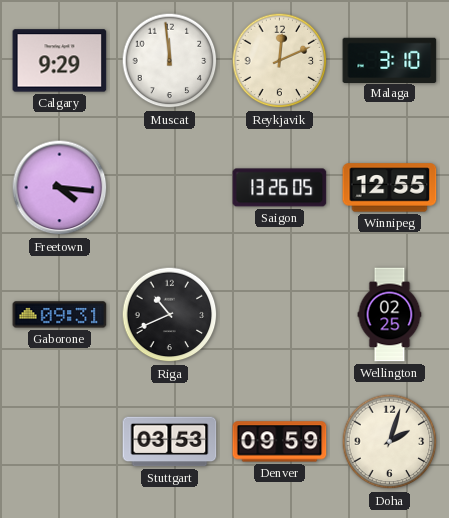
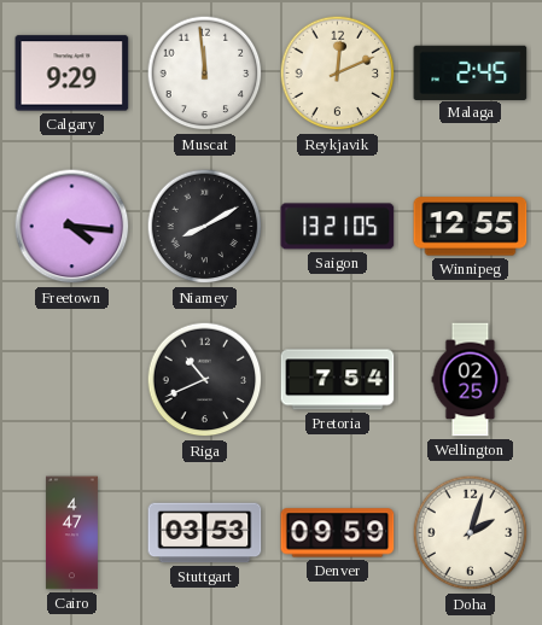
Malaga: 3:10 -> 2:45 (471, 72)
Niamey: none -> 8:10 (205, 227)
Saigon: 13:26 -> 13:21 (338, 227)
Gaborone: 09:31 -> none (60, 315)
Pretoria: none -> 7:54 (338, 380)
Cairo: none -> 4:47 (71, 533)
